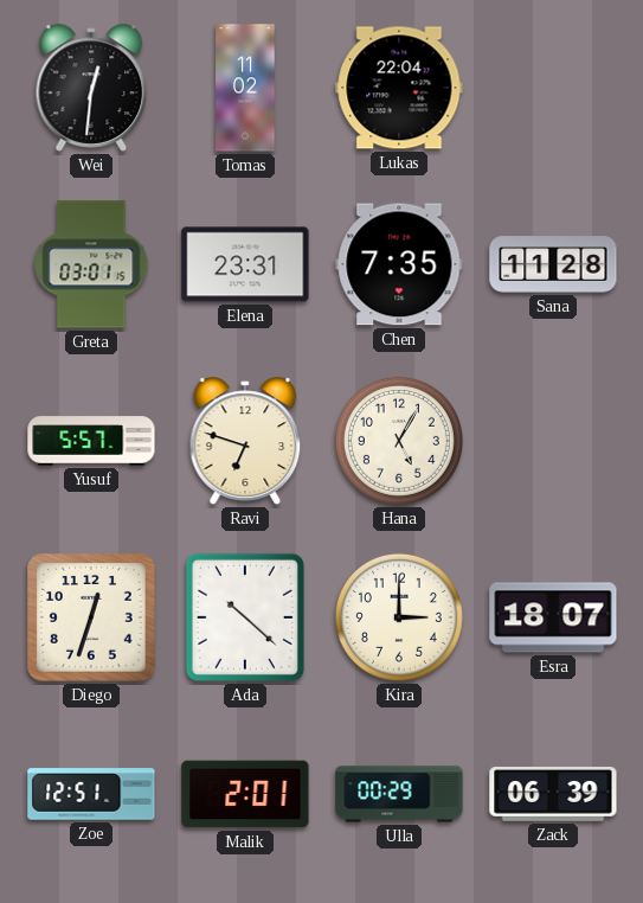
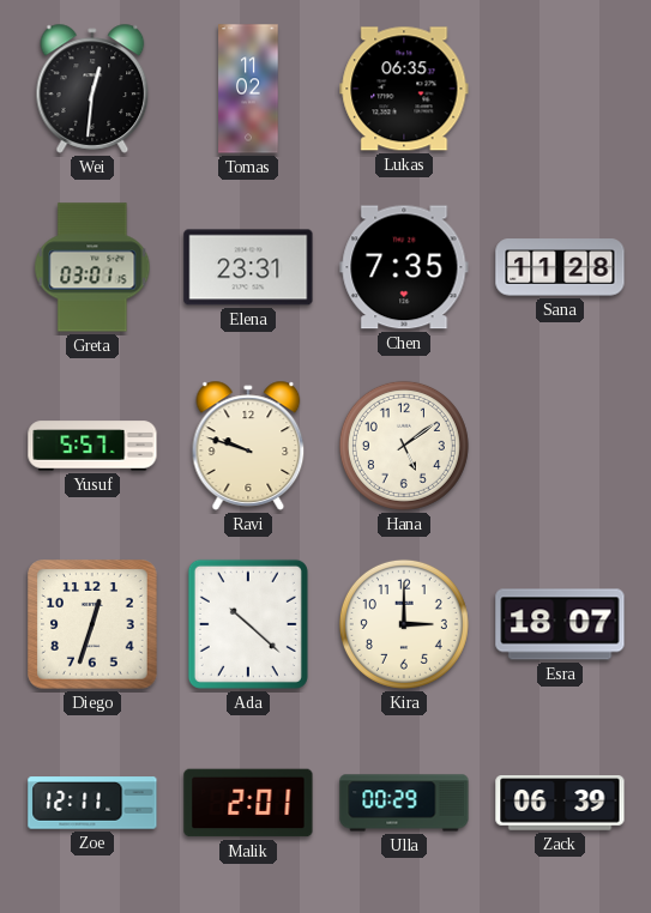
Lukas: 22:04 -> 06:35 (404, 89)
Ravi: 6:48 -> 9:48 (248, 446)
Hana: 5:05 -> 5:09 (404, 446)
Zoe: 12:51 -> 12:11 (92, 803)
